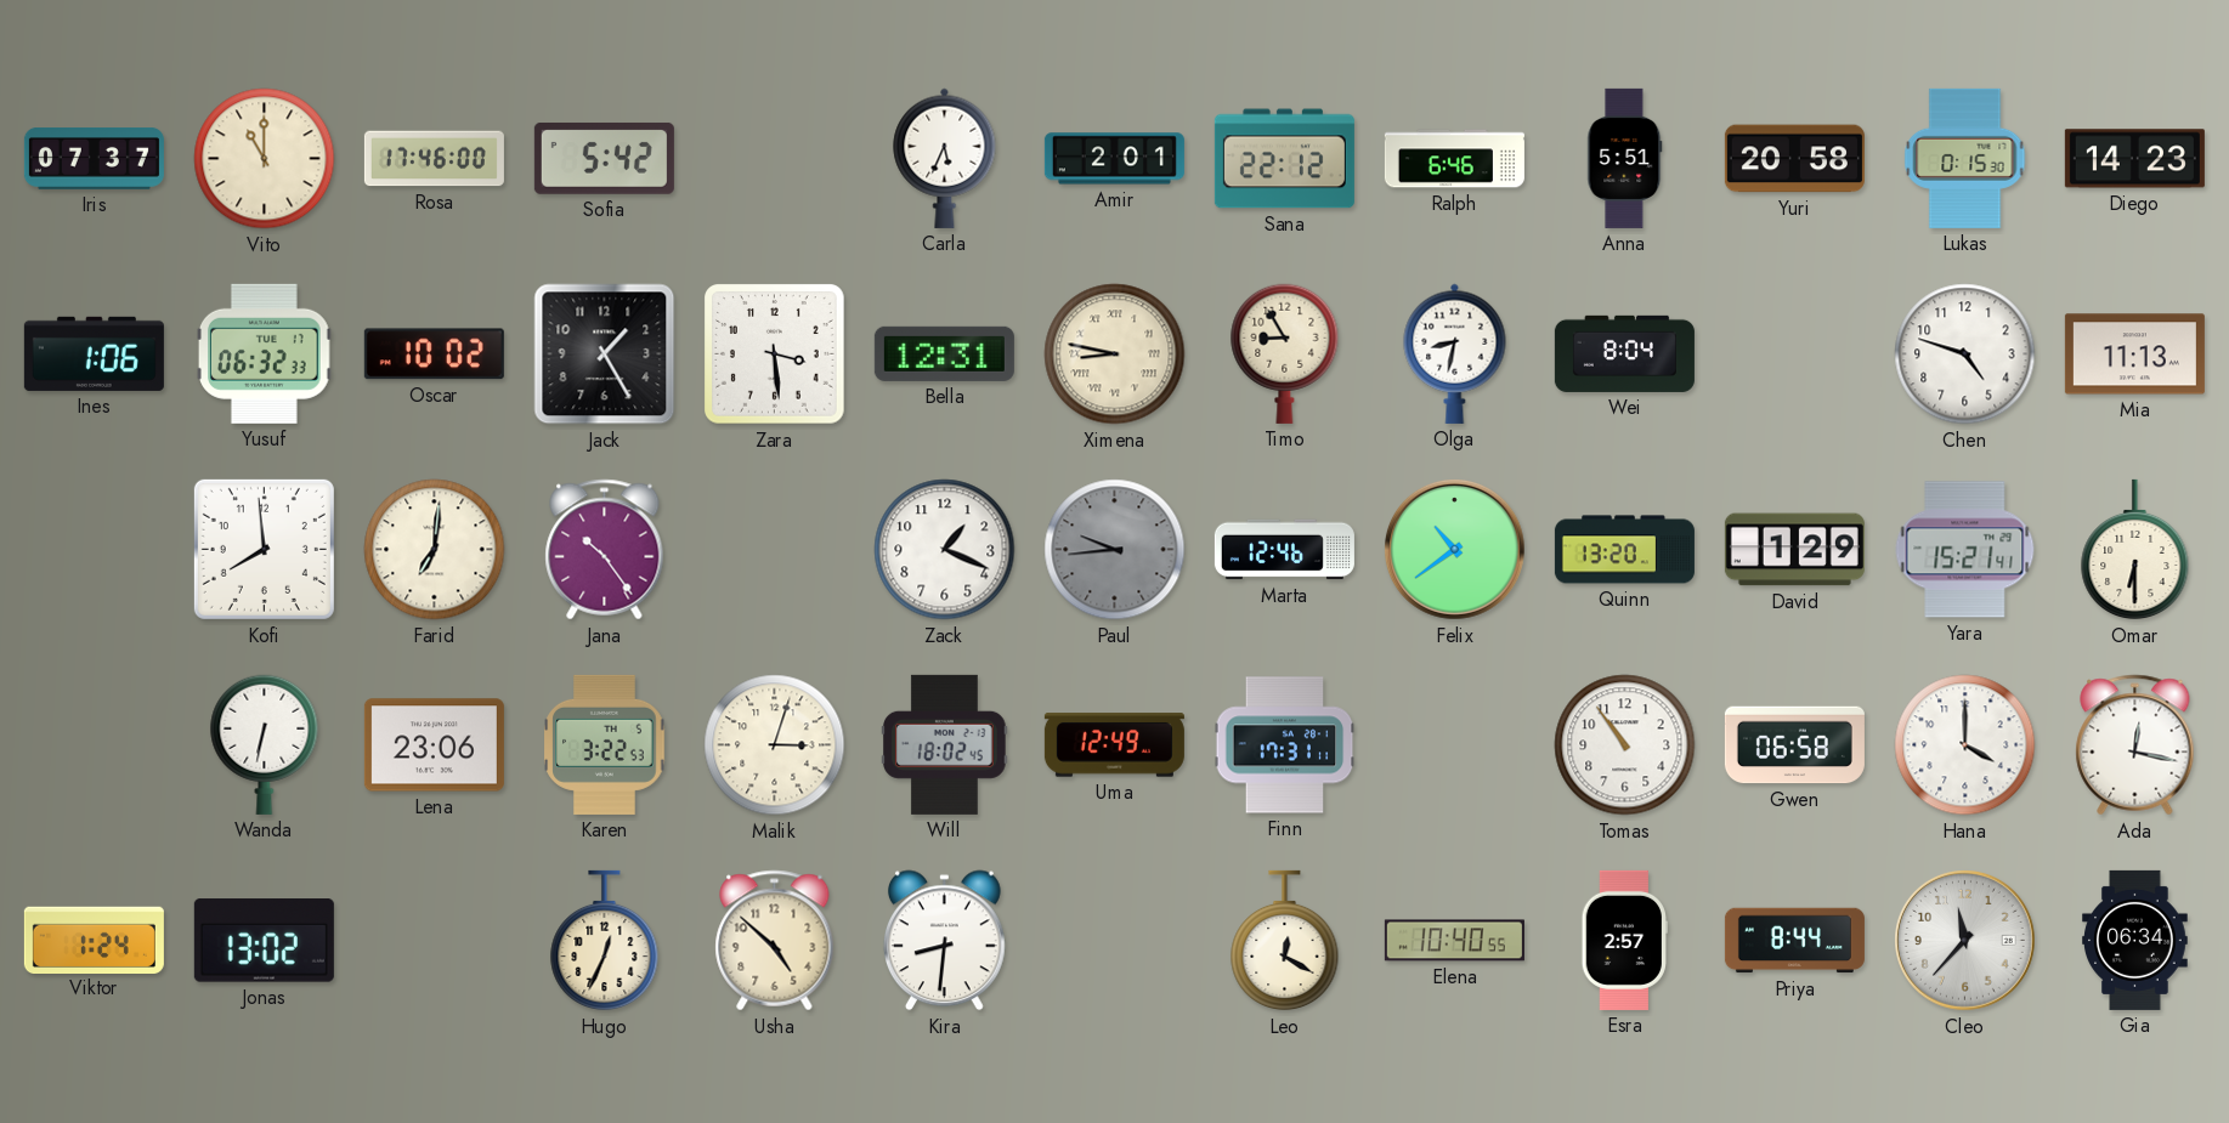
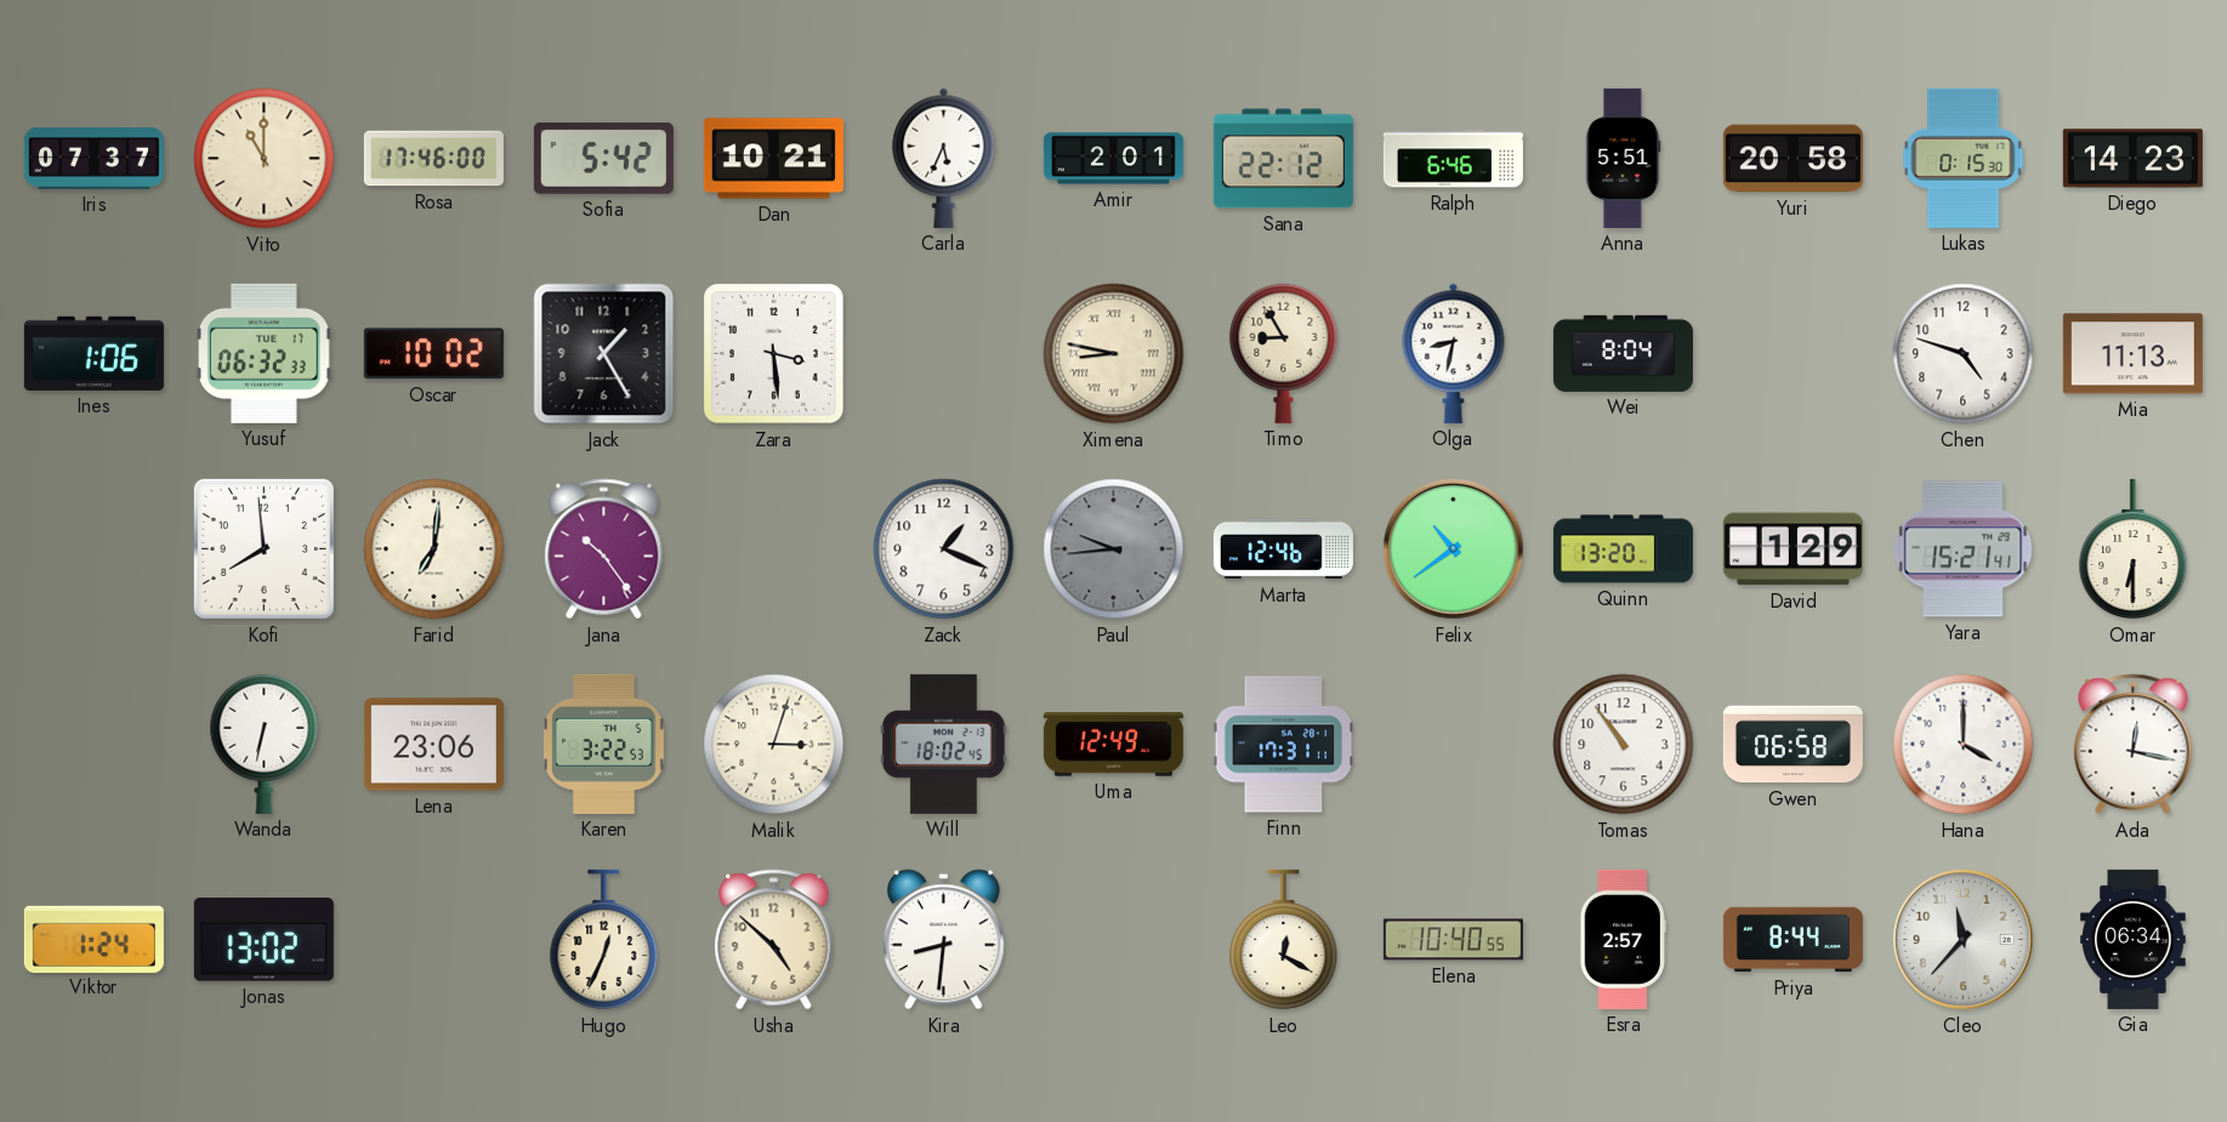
Dan: none -> 10:21 (773, 159)
Bella: 12:31 -> none (944, 353)
